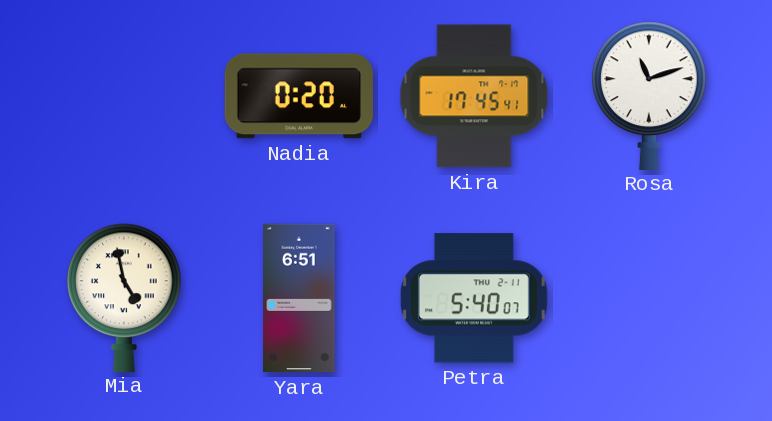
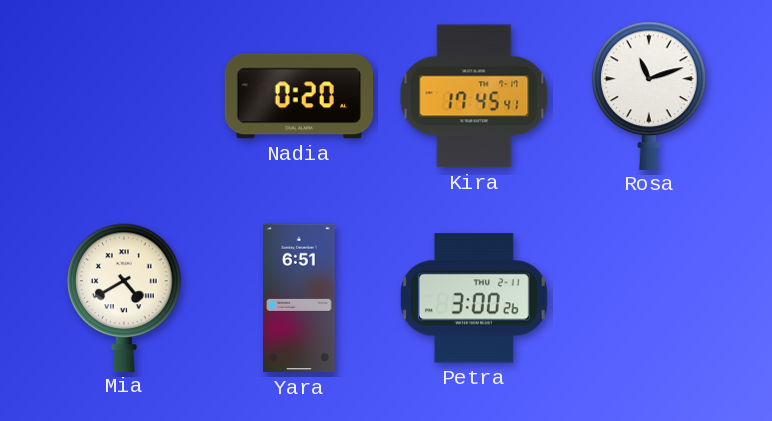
Mia: 4:58 -> 4:40 (124, 297)
Petra: 5:40 -> 3:00 (474, 298)
